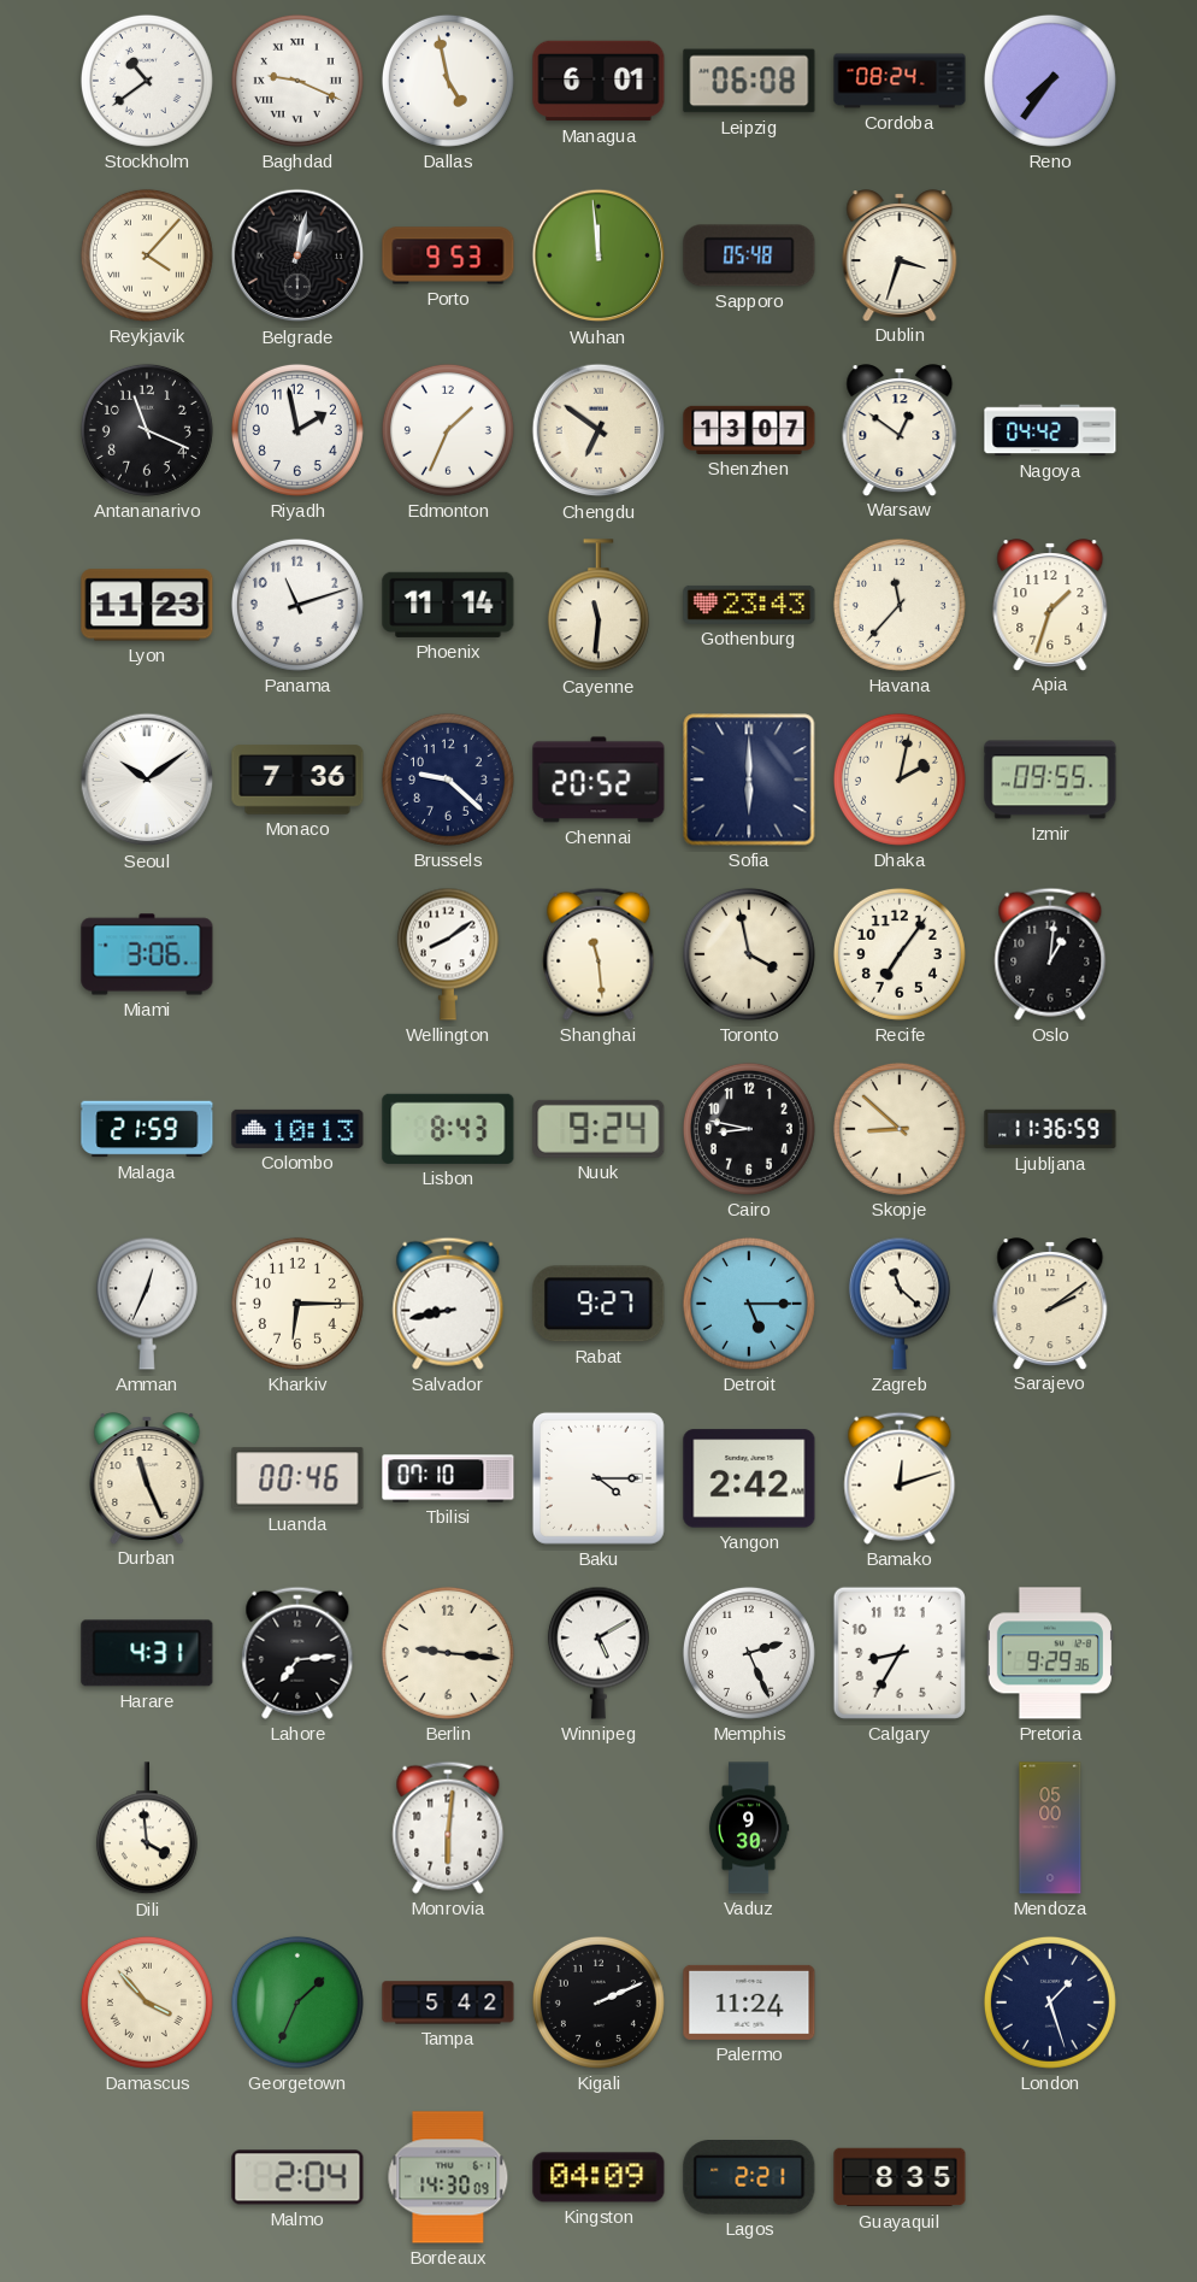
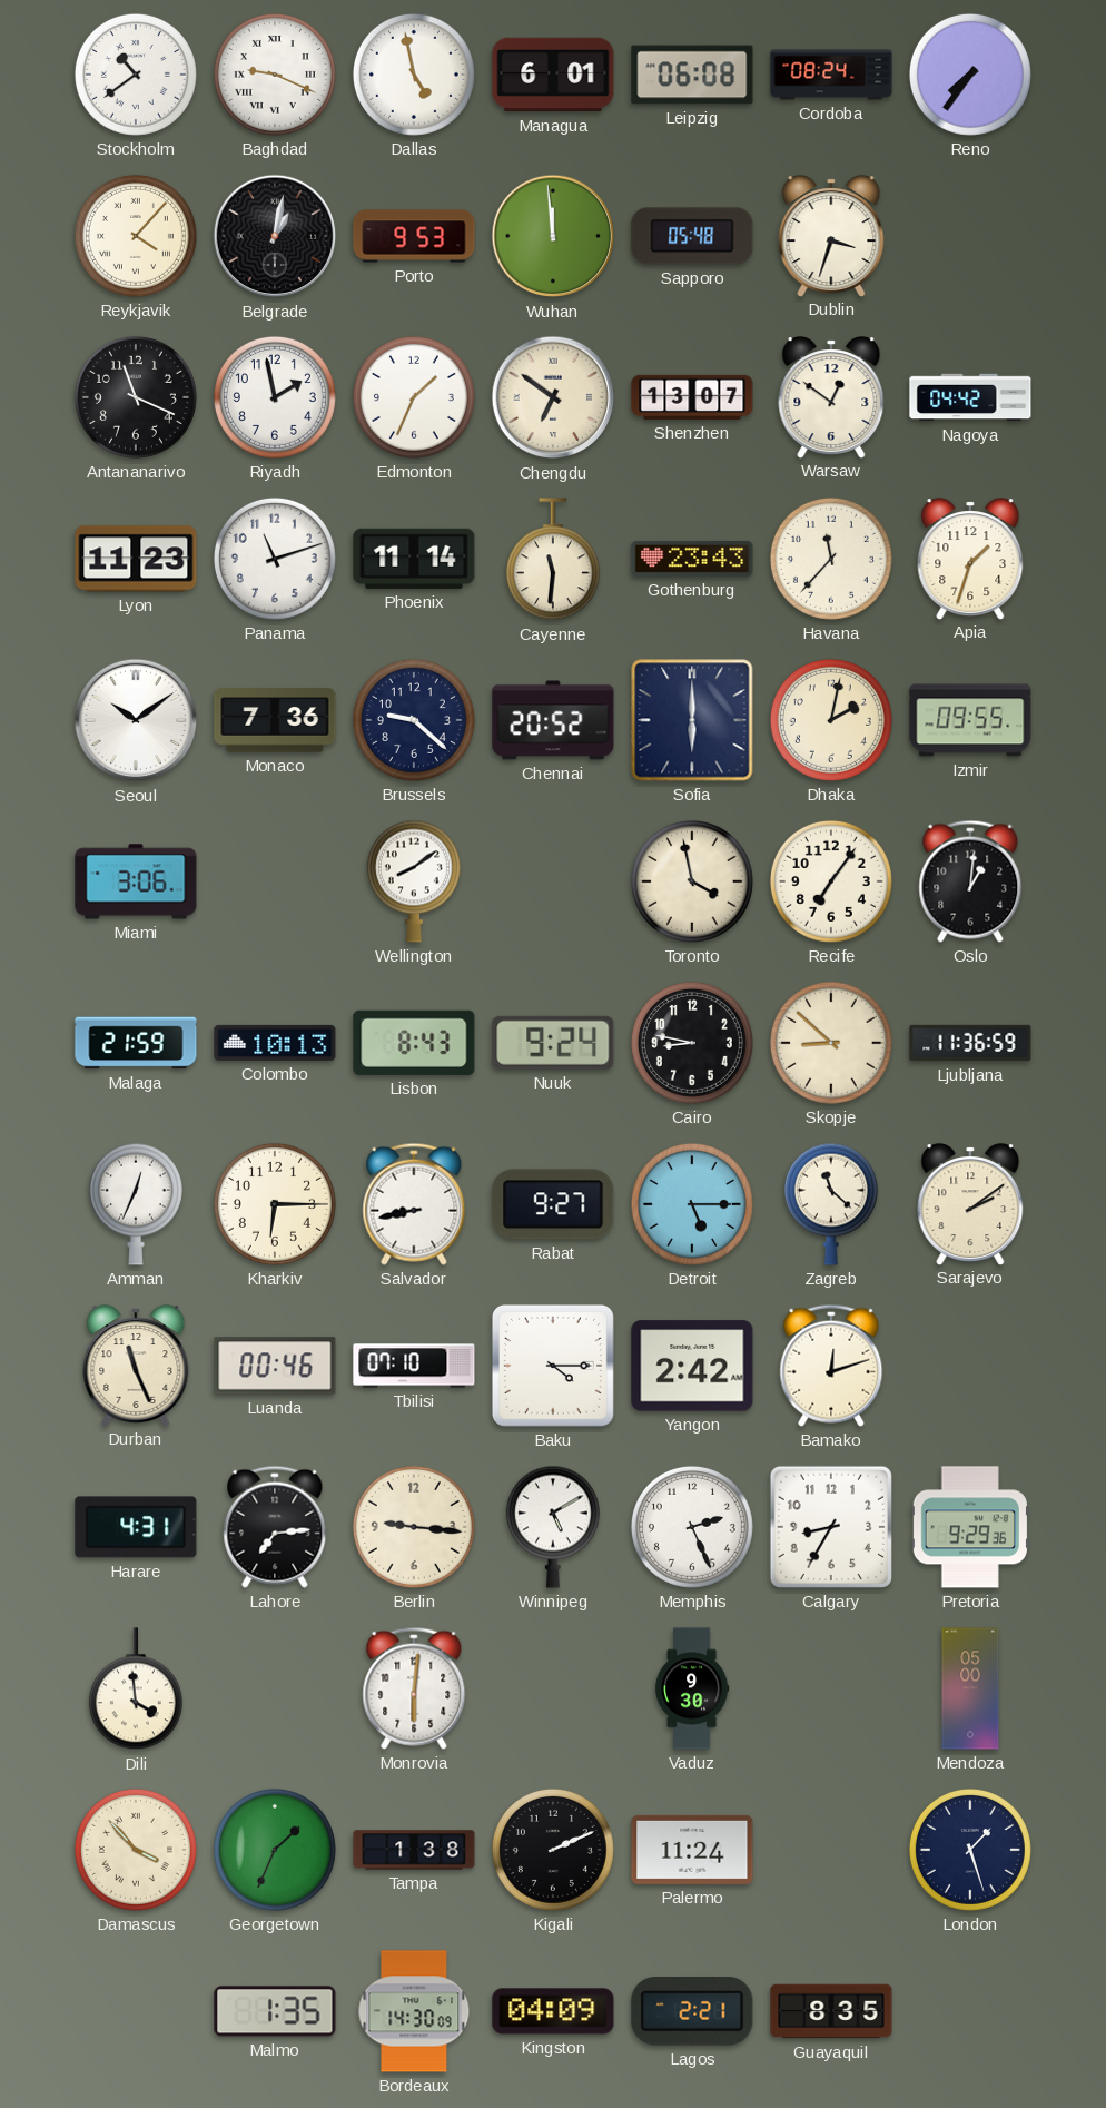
Shanghai: 11:29 -> none (598, 954)
Tampa: 5:42 -> 1:38 (414, 1850)
Malmo: 2:04 -> 1:35 (275, 2011)
